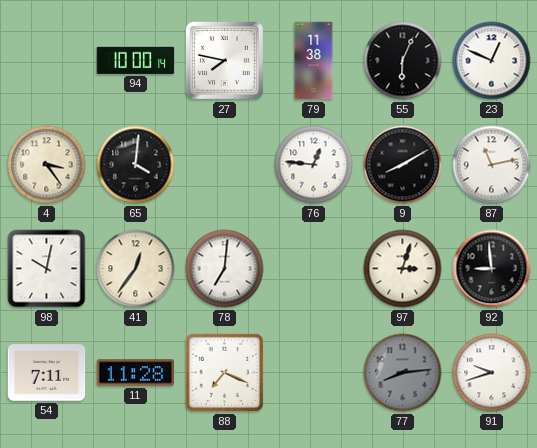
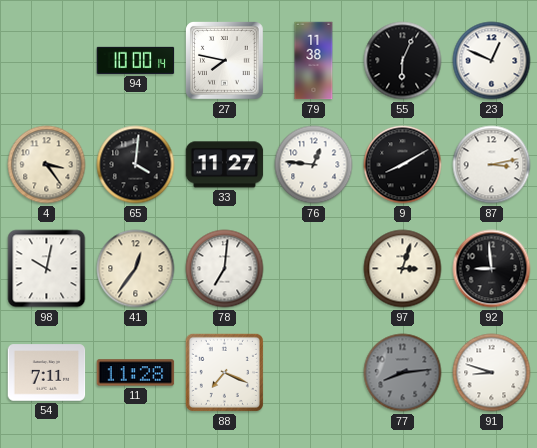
33: none -> 11:27 (225, 165)
87: 11:13 -> 3:13 (492, 165)
91: 9:42 -> 8:48 (492, 373)
